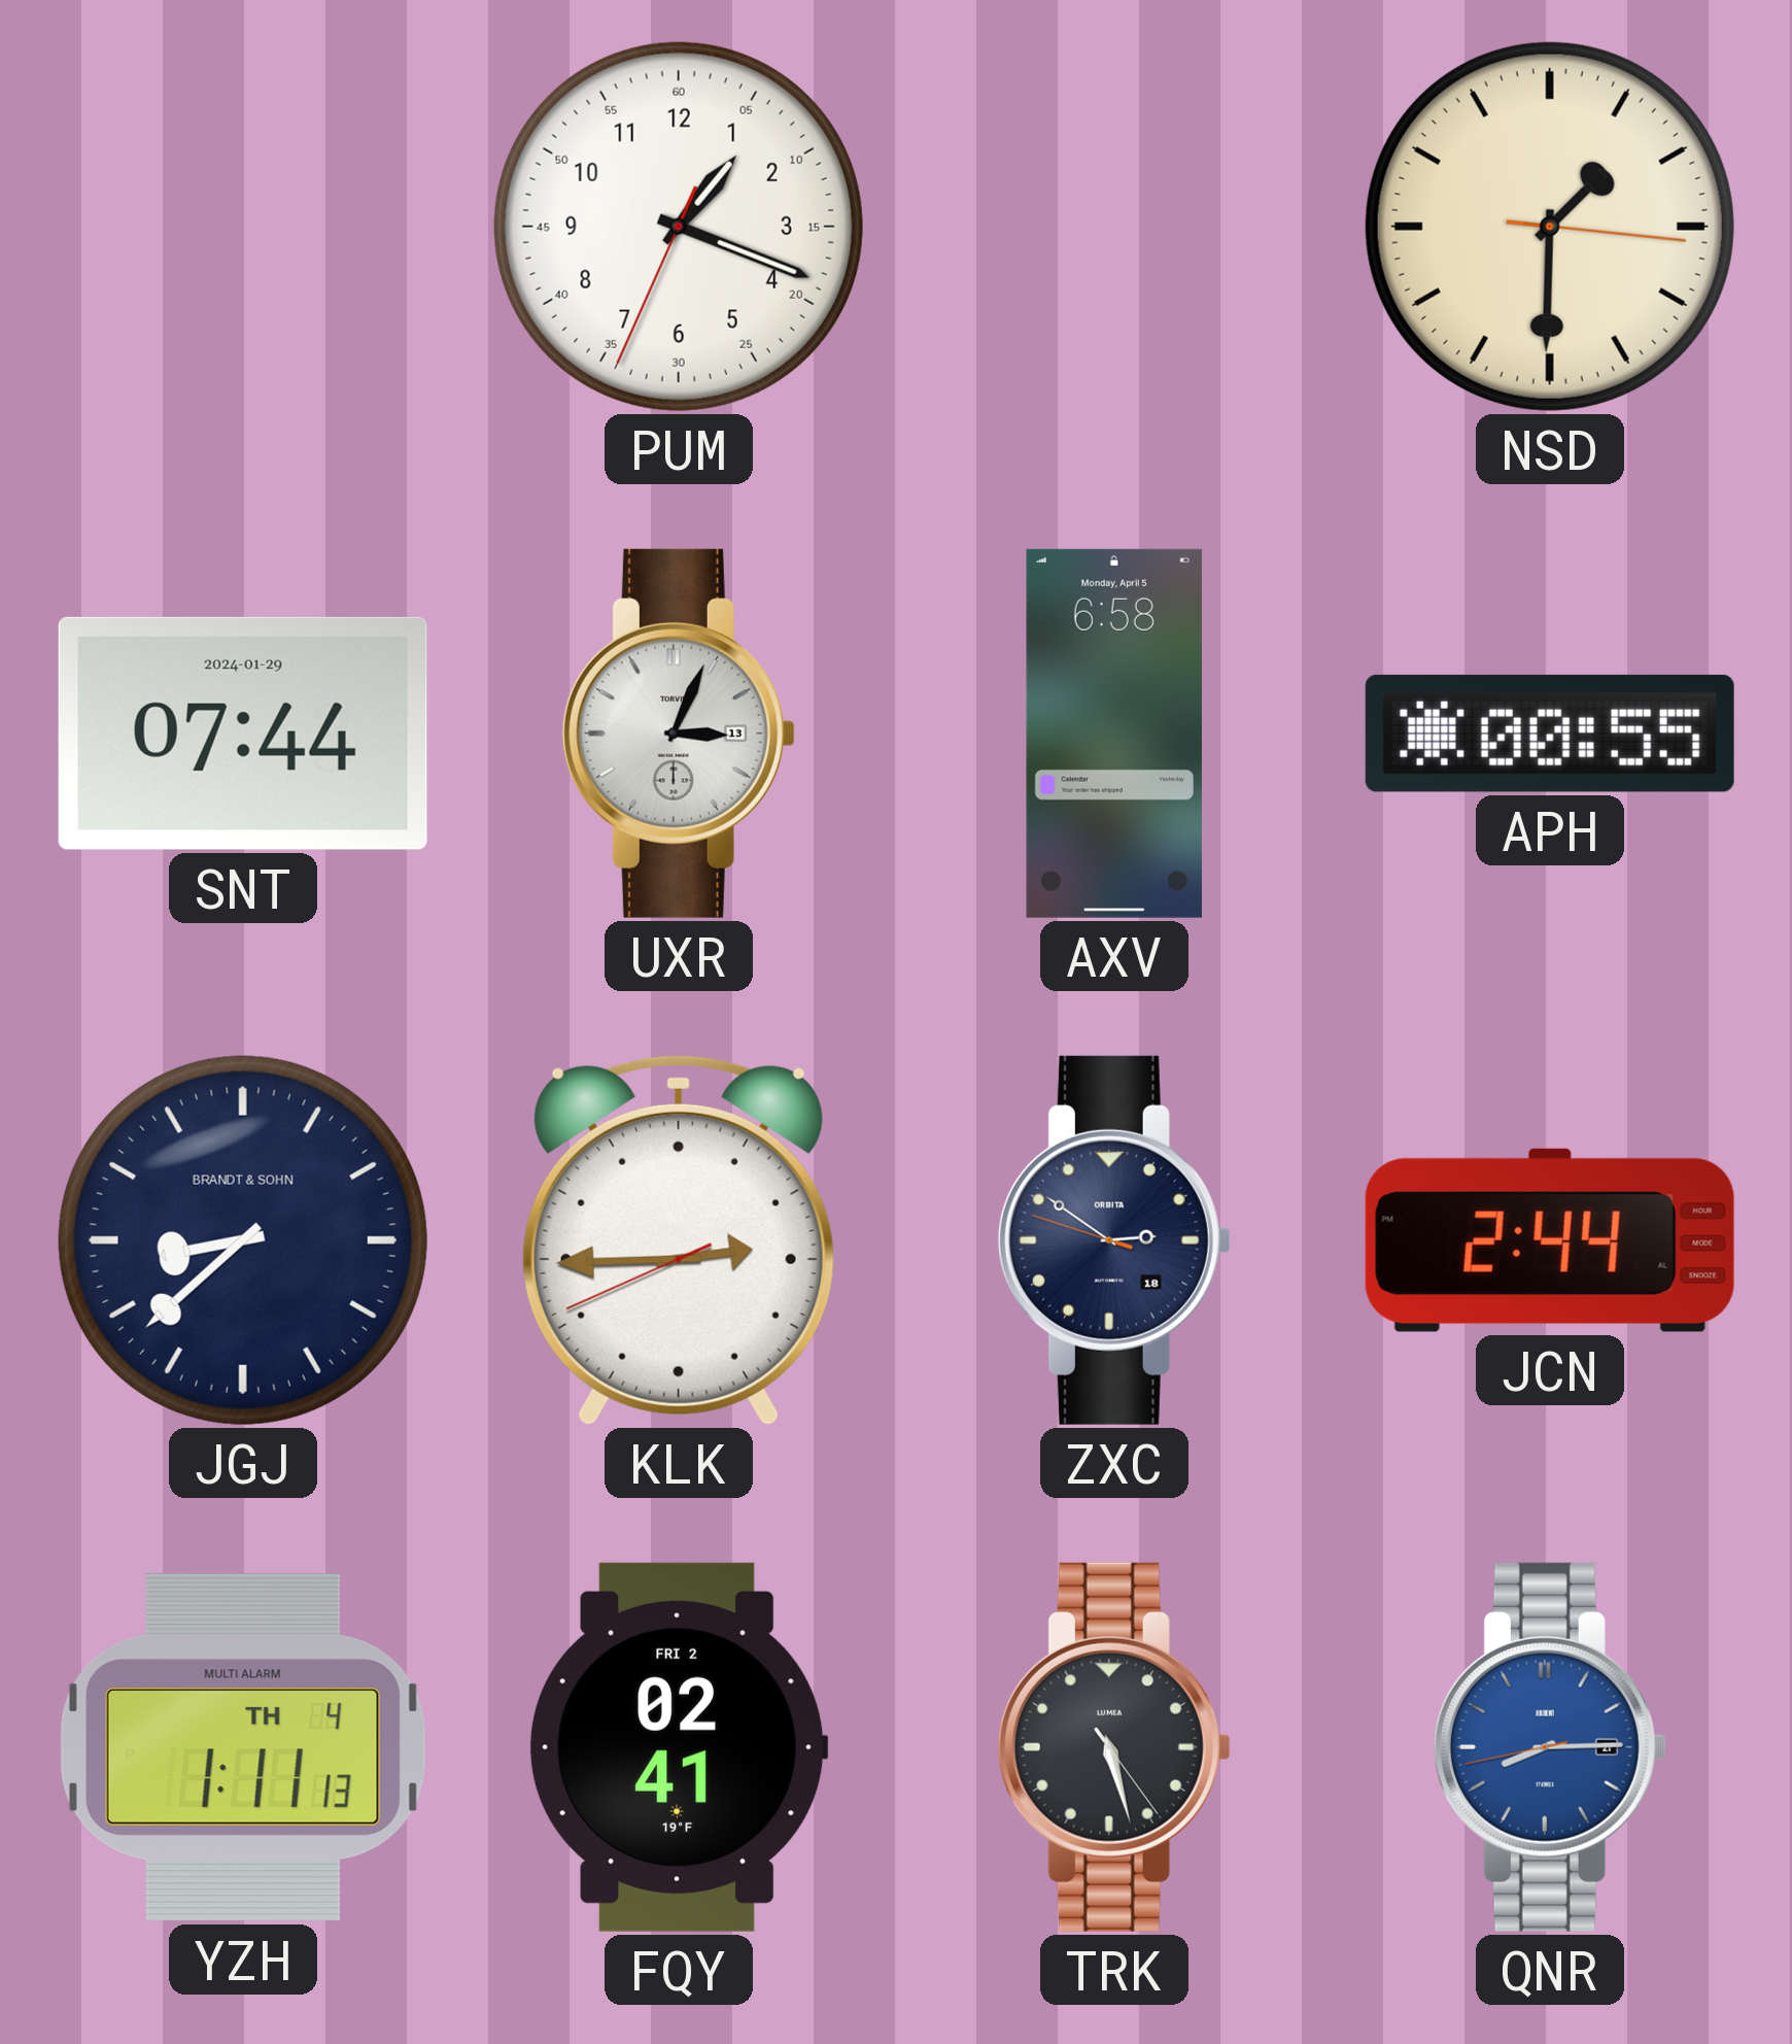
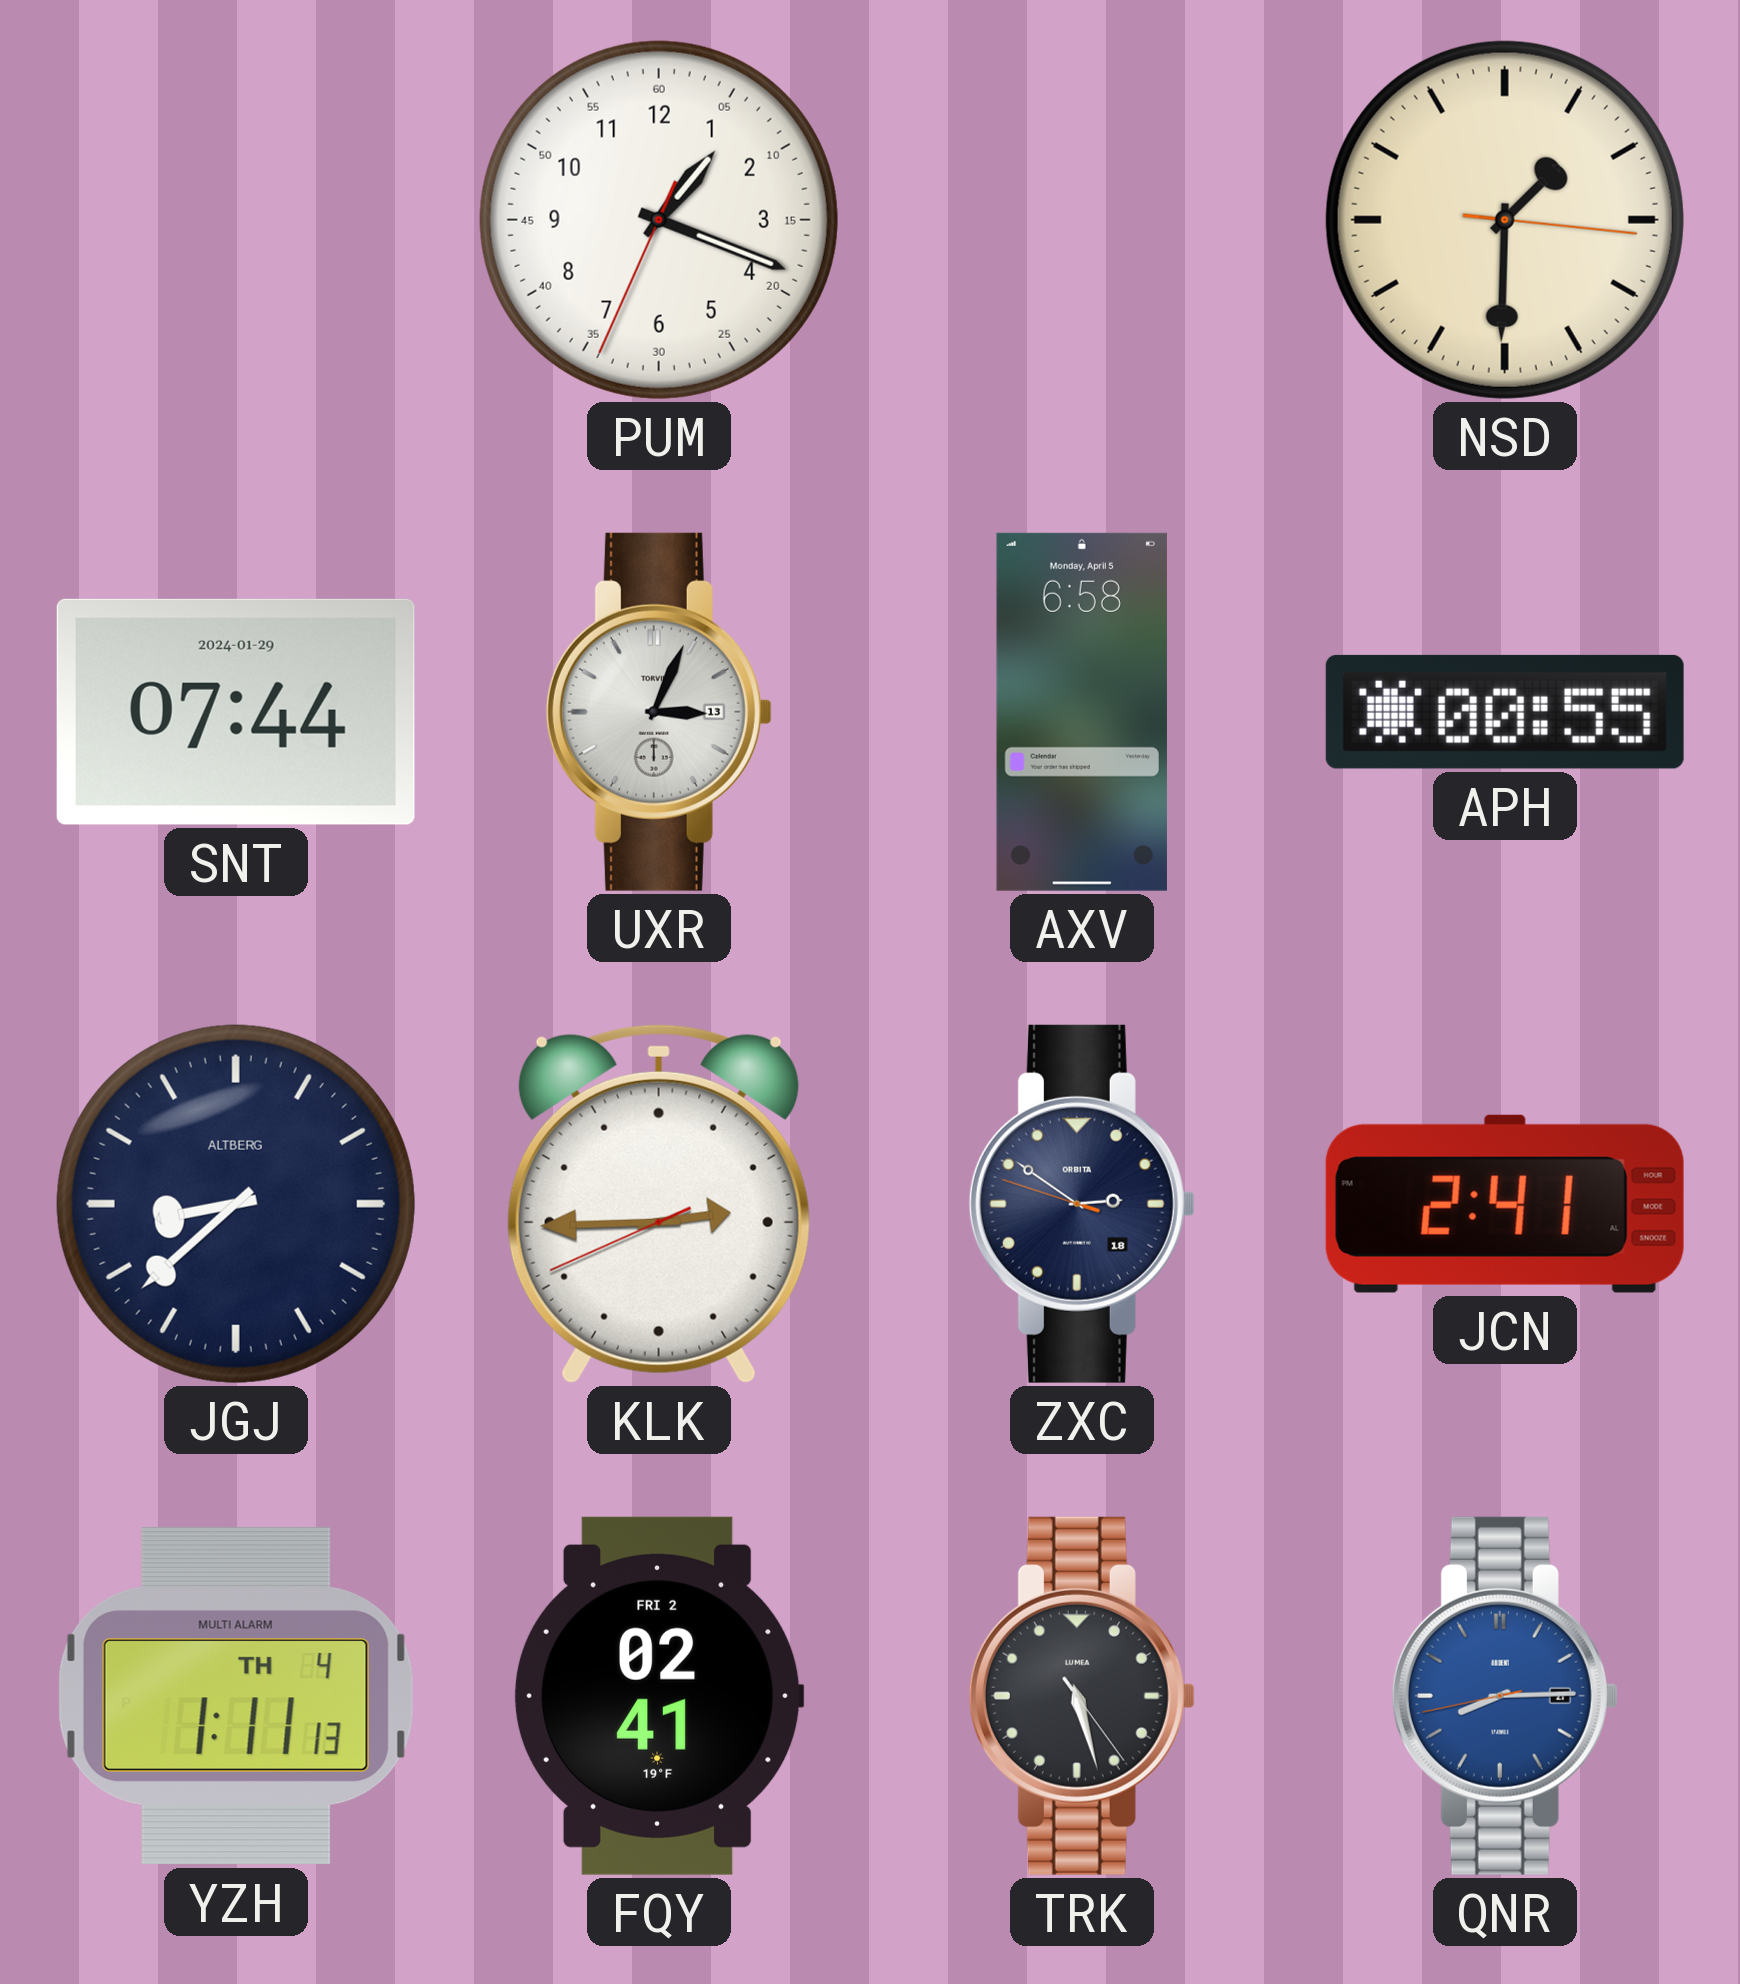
JGJ brand: BRANDT & SOHN -> ALTBERG (236, 1204)
JCN: 2:44 -> 2:41 (1505, 1204)
